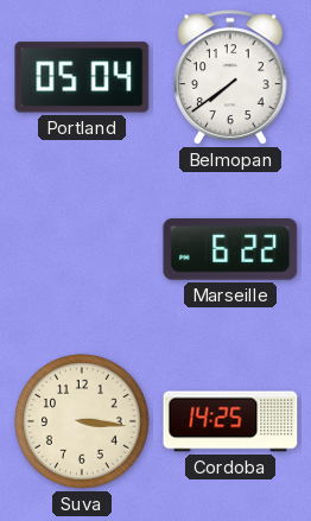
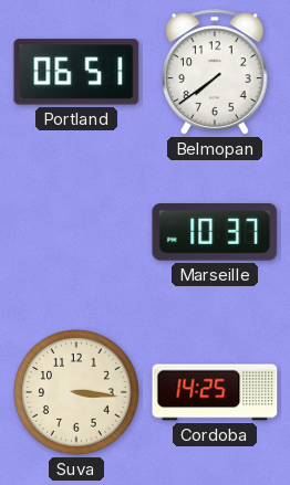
Portland: 05:04 -> 06:51 (76, 72)
Marseille: 6:22 -> 10:37 (215, 233)
